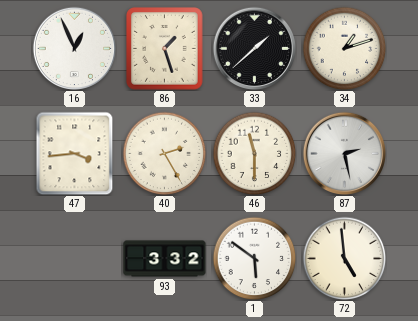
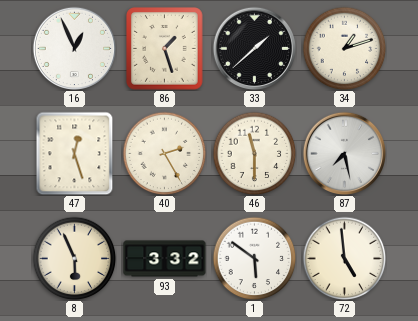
47: 3:44 -> 12:27 (75, 153)
87: 2:28 -> 7:28 (344, 153)
8: none -> 5:56 (74, 258)
